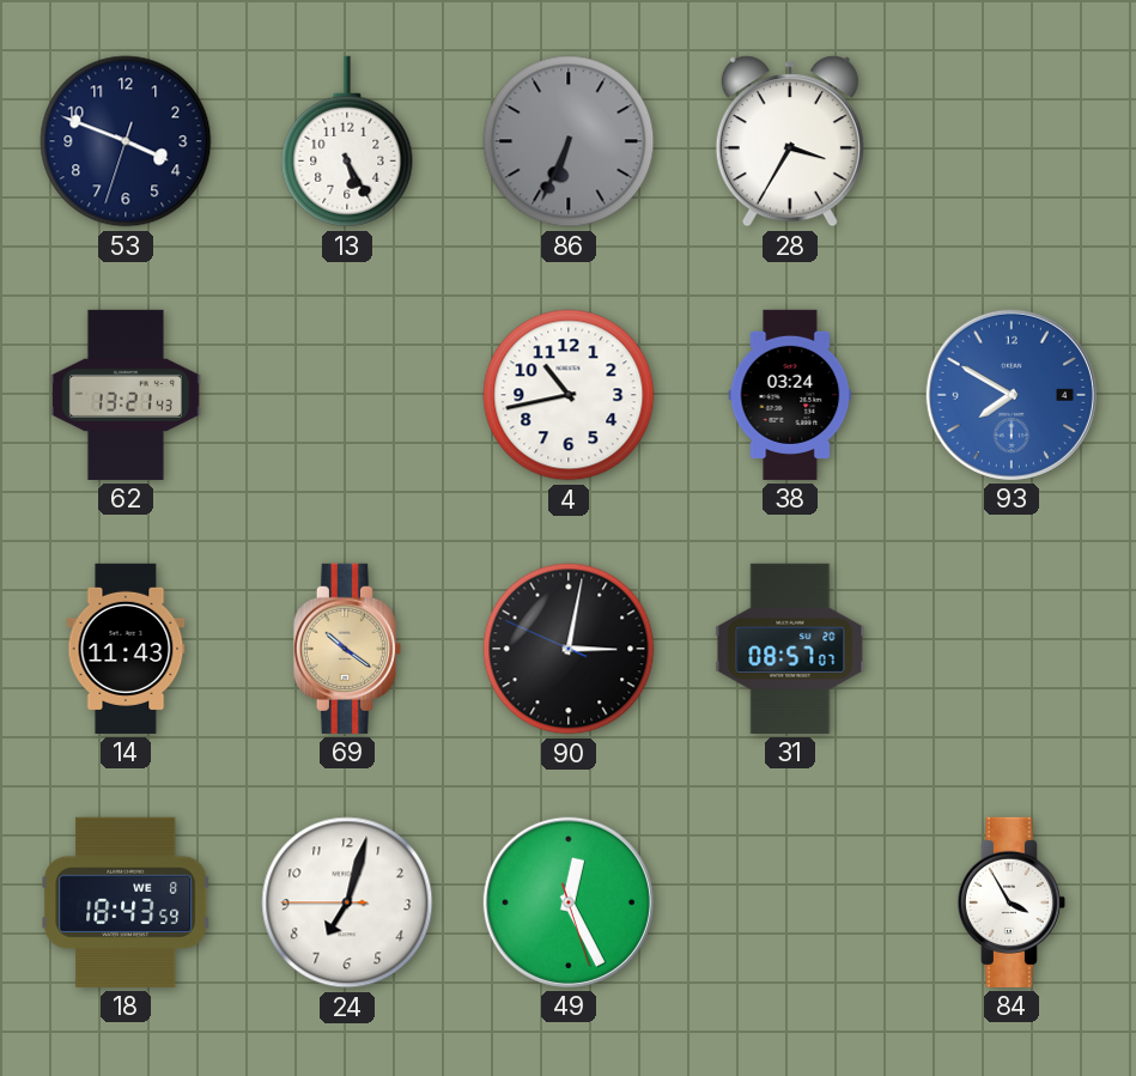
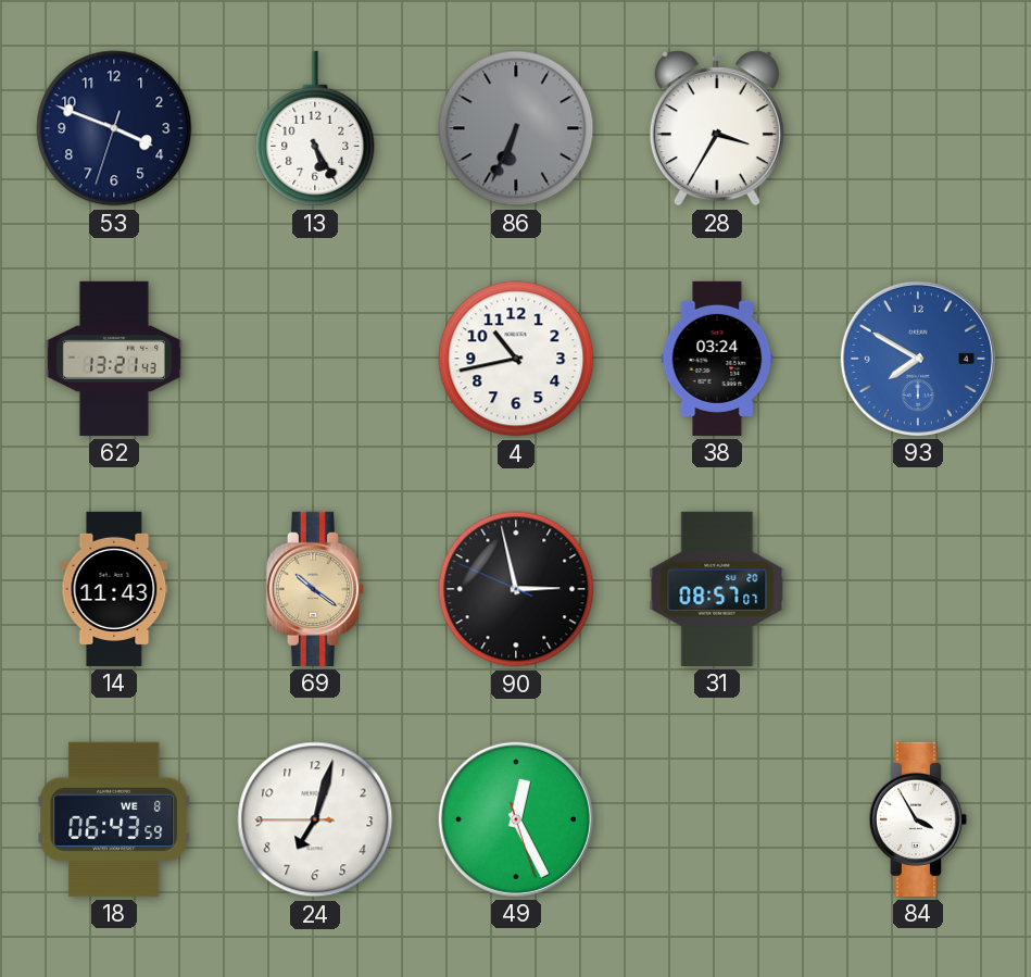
90: 3:01 -> 2:57 (516, 589)
18: 18:43 -> 06:43 (114, 819)
